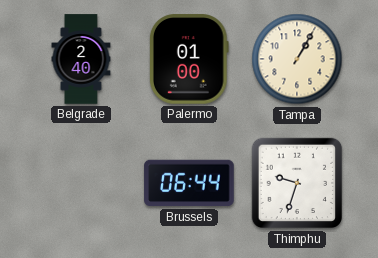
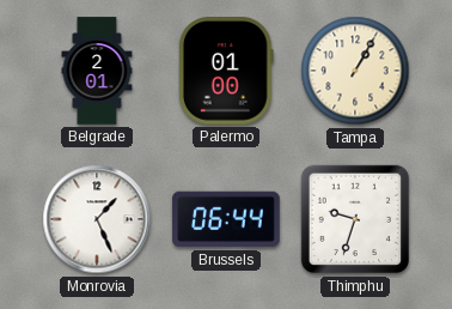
Belgrade: 2:40 -> 2:01 (97, 71)
Monrovia: none -> 1:26 (97, 219)
